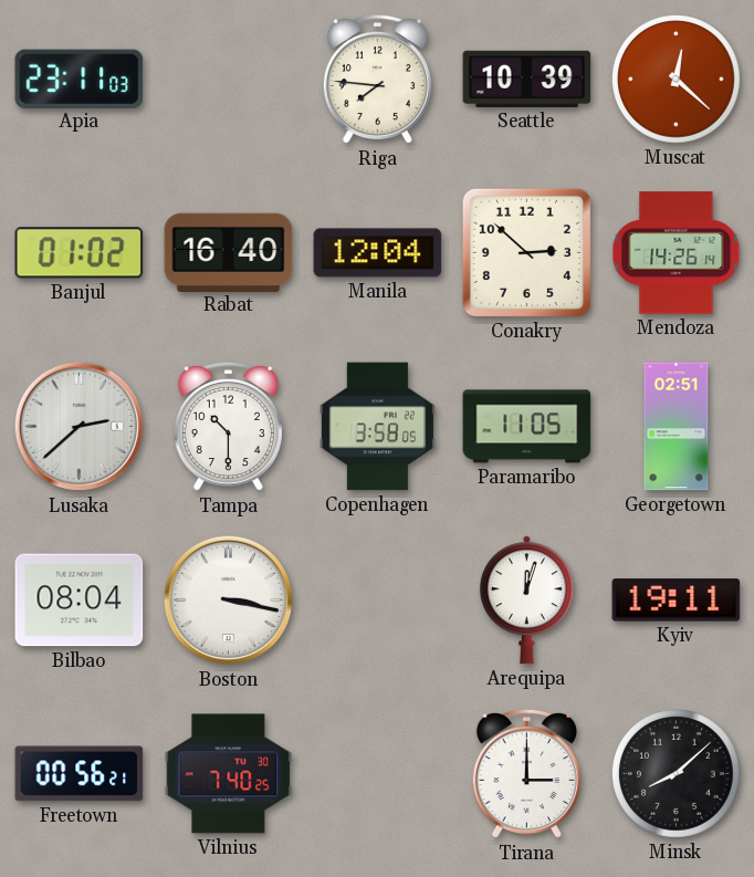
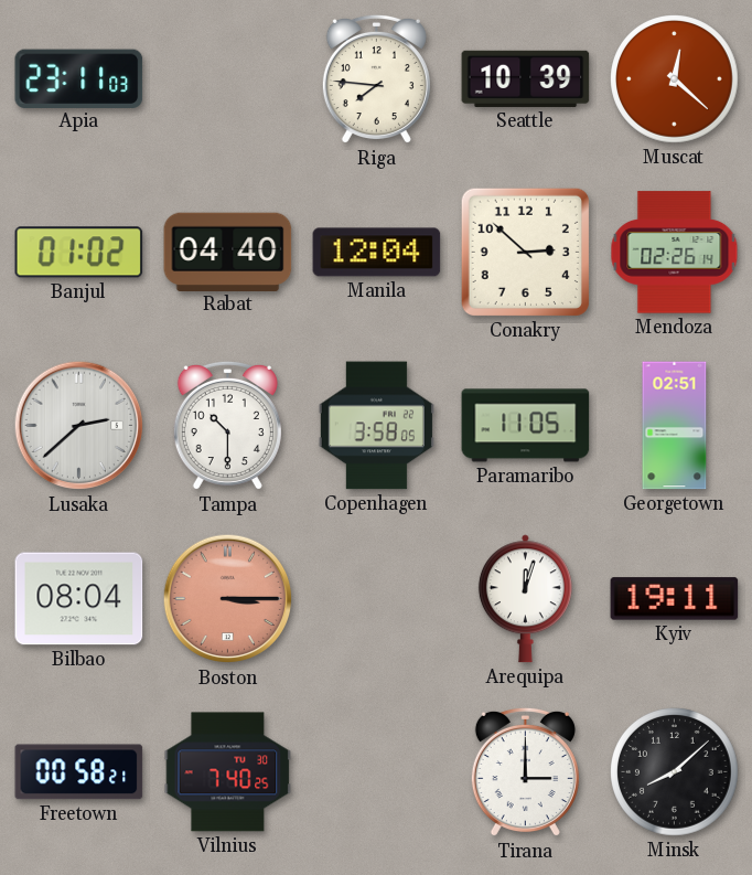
Rabat: 16:40 -> 04:40 (228, 252)
Mendoza: 14:26 -> 02:26 (675, 253)
Boston: 3:17 -> 3:15 (228, 599)
Boston dial: white -> salmon (228, 599)
Freetown: 00:56 -> 00:58 (79, 772)
